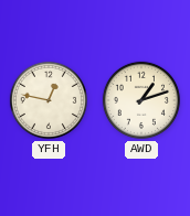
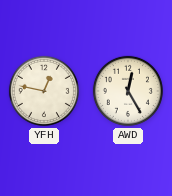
AWD: 1:12 -> 12:25 (128, 91)
